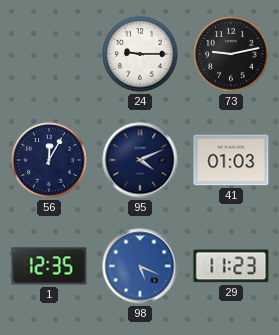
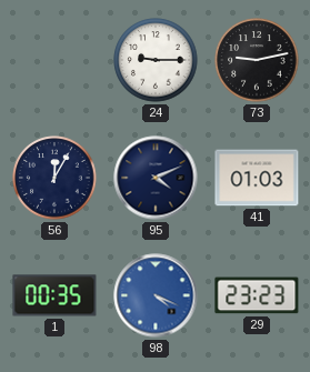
1: 12:35 -> 00:35 (54, 295)
98: 5:19 -> 4:19 (156, 295)
29: 11:23 -> 23:23 (257, 295)
